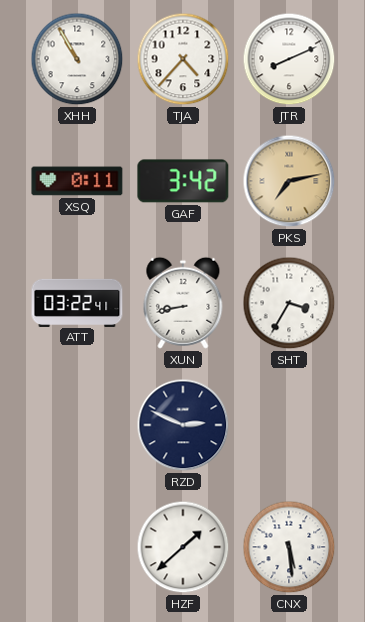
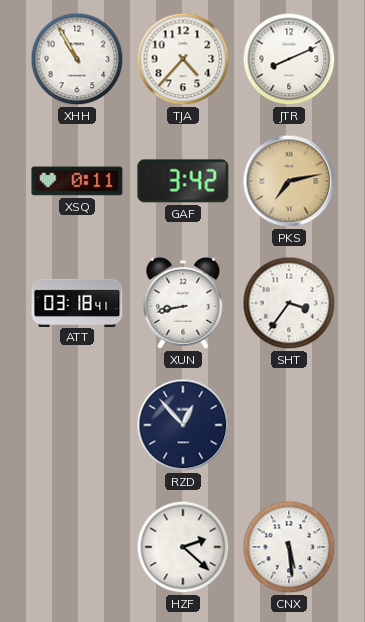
ATT: 03:22 -> 03:18 (77, 302)
SHT: 3:35 -> 3:36 (289, 303)
RZD: 2:49 -> 12:53 (183, 425)
HZF: 1:38 -> 2:22 (183, 547)
